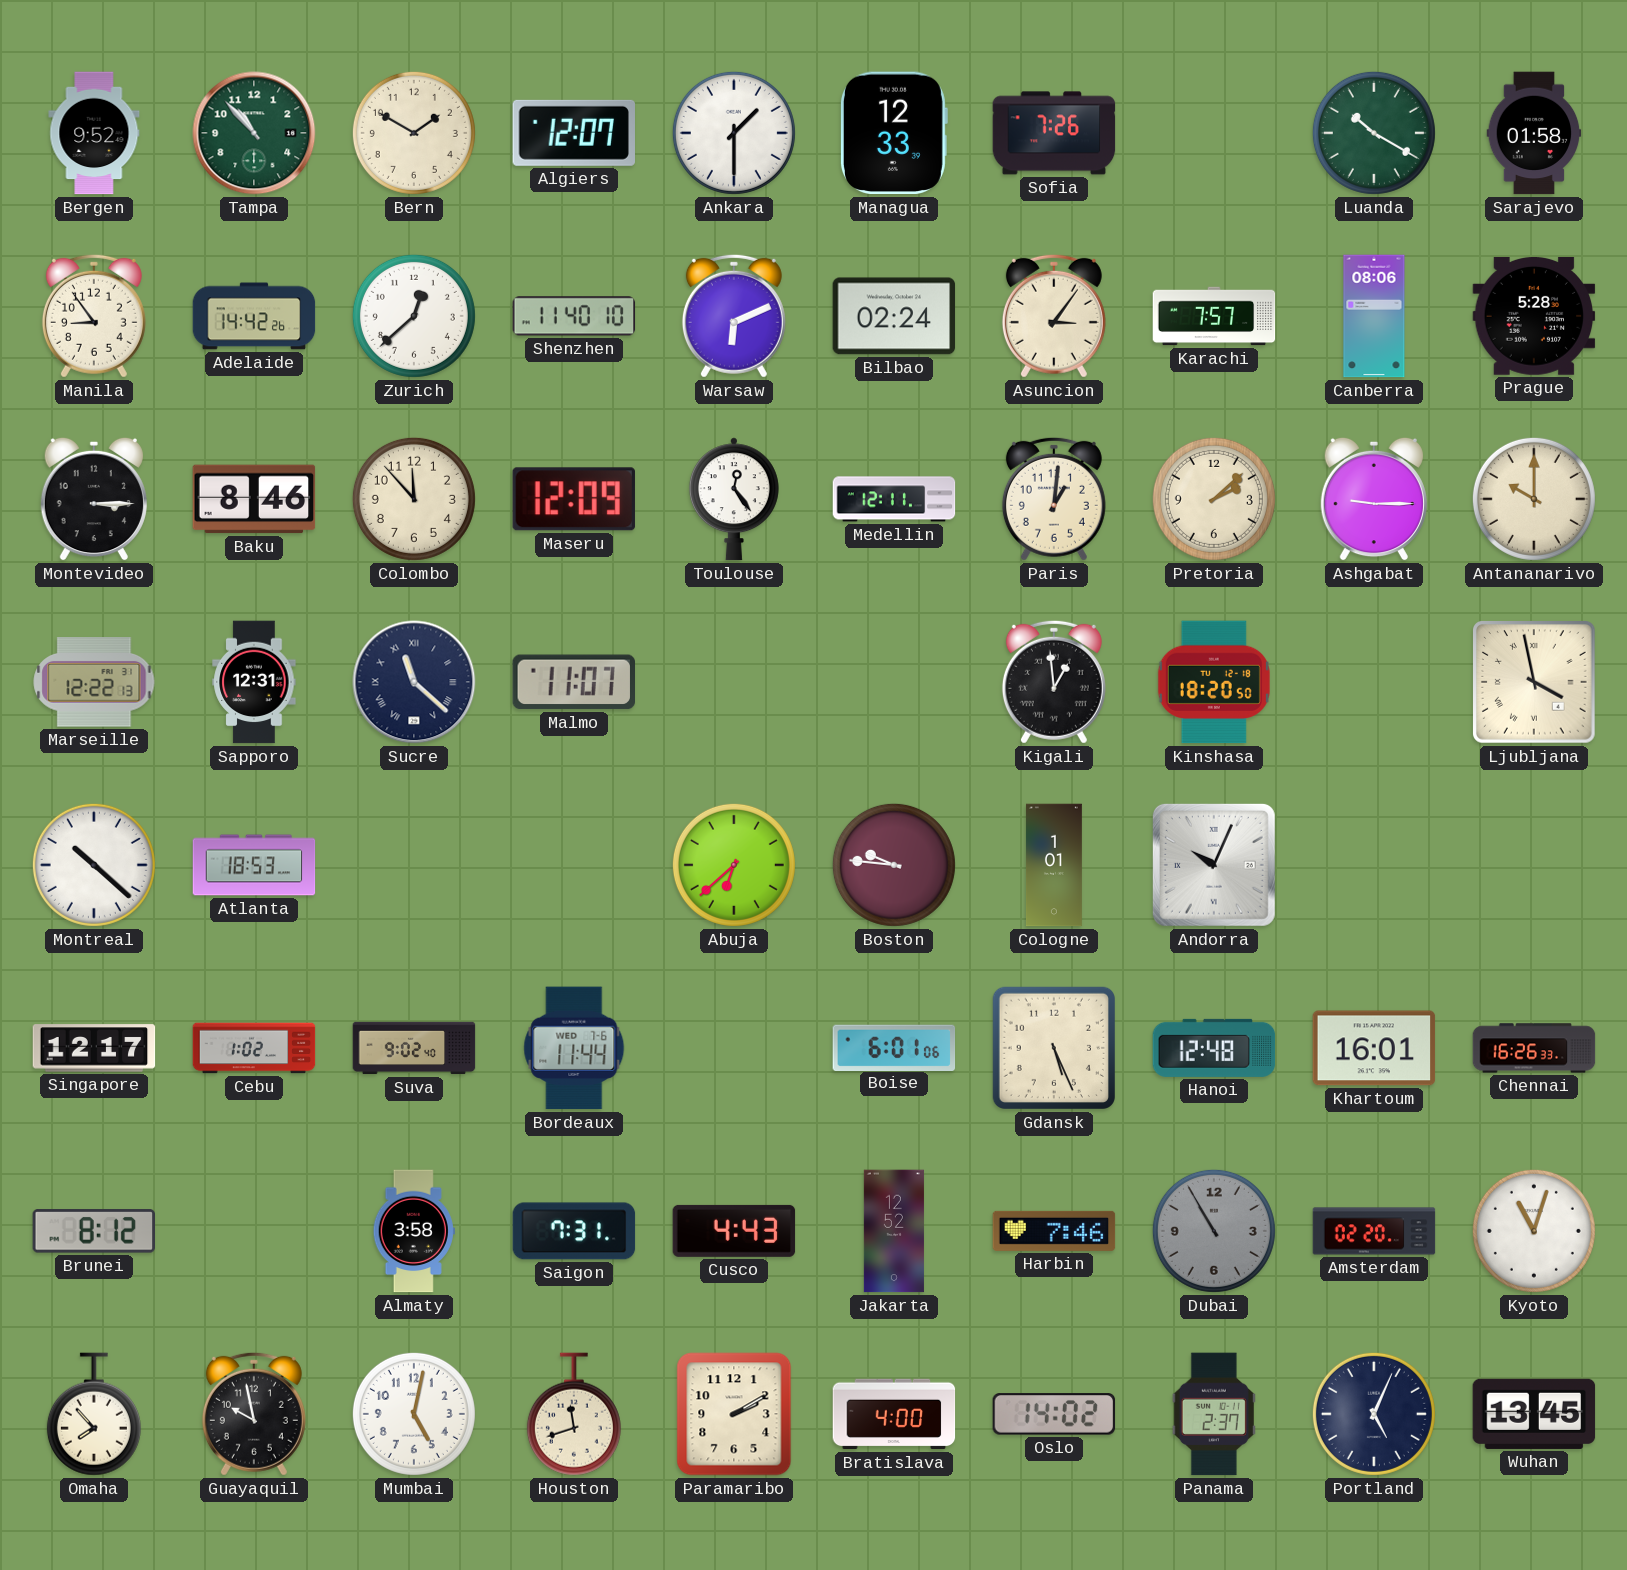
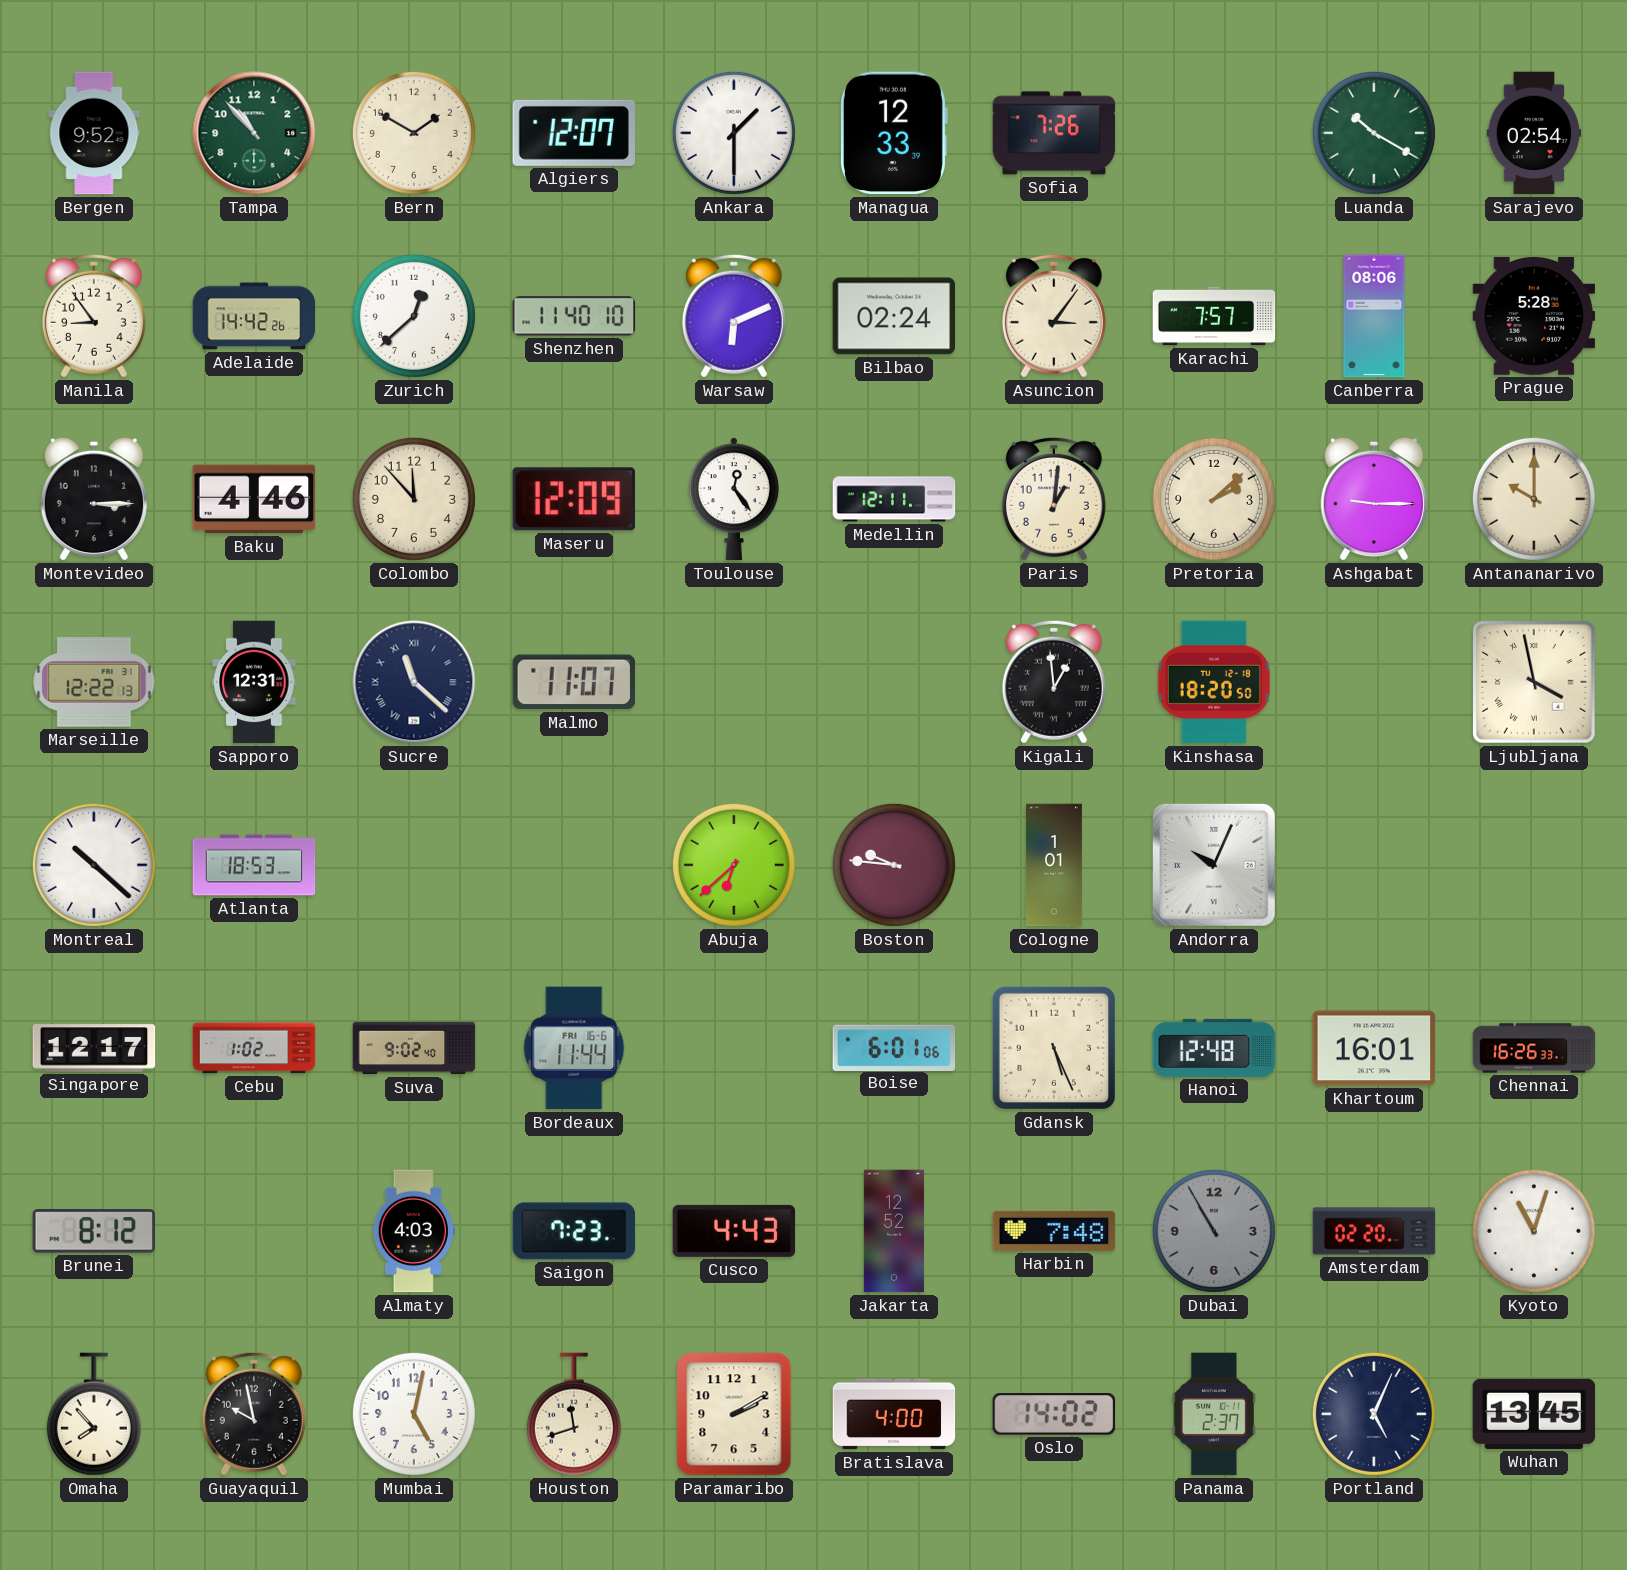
Sarajevo: 01:58 -> 02:54 (1534, 133)
Baku: 8:46 -> 4:46 (254, 499)
Bordeaux date: WED 7-6 -> FRI 16-6 (574, 1048)
Almaty: 3:58 -> 4:03 (414, 1231)
Saigon: 7:31 -> 7:23 (574, 1231)
Harbin: 7:46 -> 7:48 (1054, 1231)
